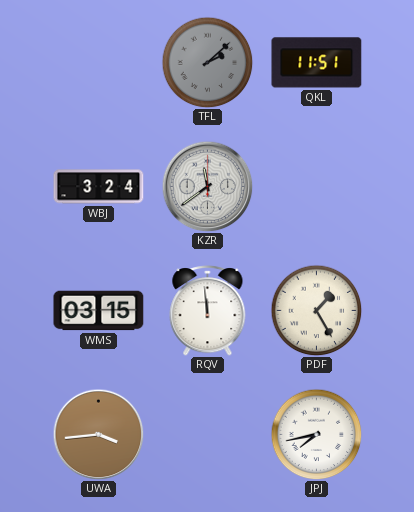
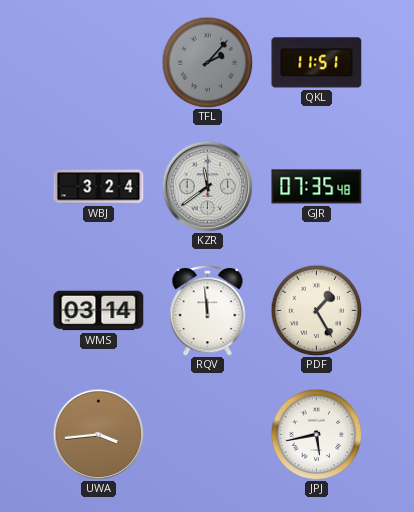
TFL: 2:08 -> 2:07 (207, 62)
GJR: none -> 07:35 (317, 187)
WMS: 03:15 -> 03:14 (99, 311)
JPJ: 7:43 -> 5:43 (316, 434)
